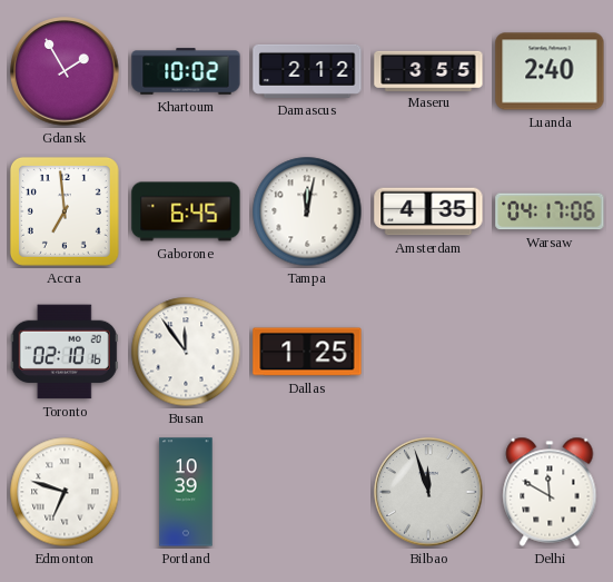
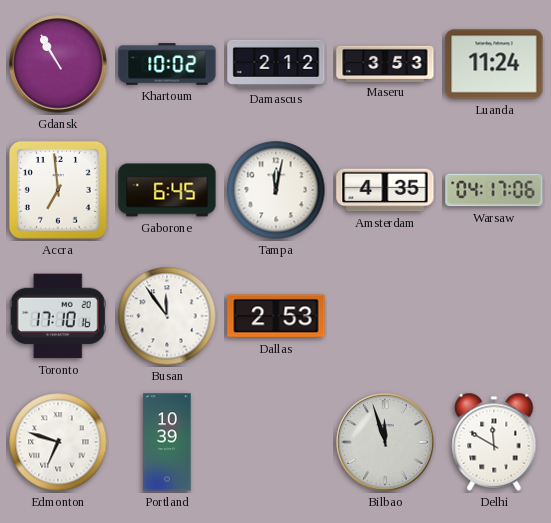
Gdansk: 1:55 -> 10:55 (58, 64)
Maseru: 3:55 -> 3:53 (385, 63)
Luanda: 2:40 -> 11:24 (494, 64)
Toronto: 02:10 -> 17:10 (58, 316)
Dallas: 1:25 -> 2:53 (276, 316)
